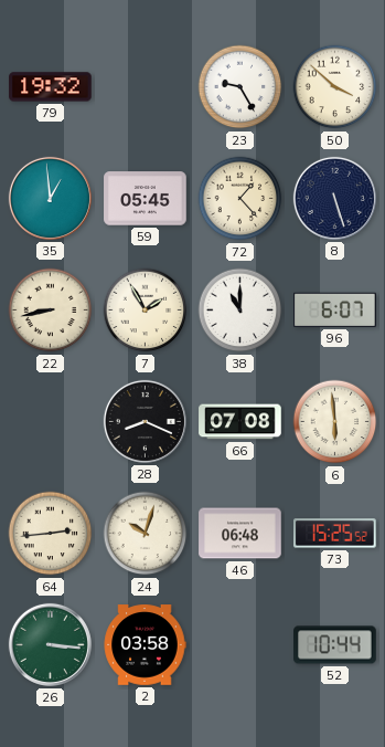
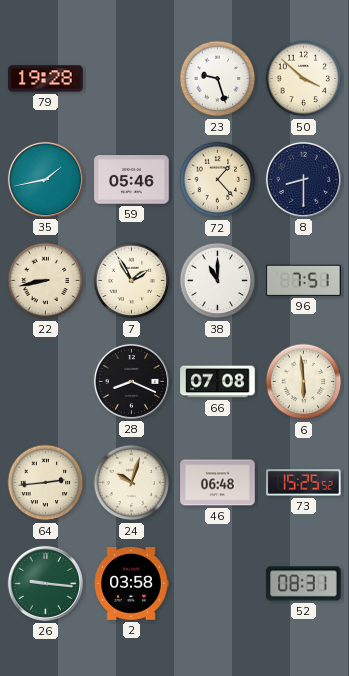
79: 19:32 -> 19:28 (46, 79)
23: 9:25 -> 9:27 (218, 79)
35: 12:59 -> 1:43 (45, 179)
59: 05:45 -> 05:46 (132, 180)
8: 5:27 -> 8:30 (303, 179)
96: 6:07 -> 7:51 (304, 280)
26: 3:16 -> 9:16 (45, 583)
52: 10:44 -> 08:31 (304, 584)
